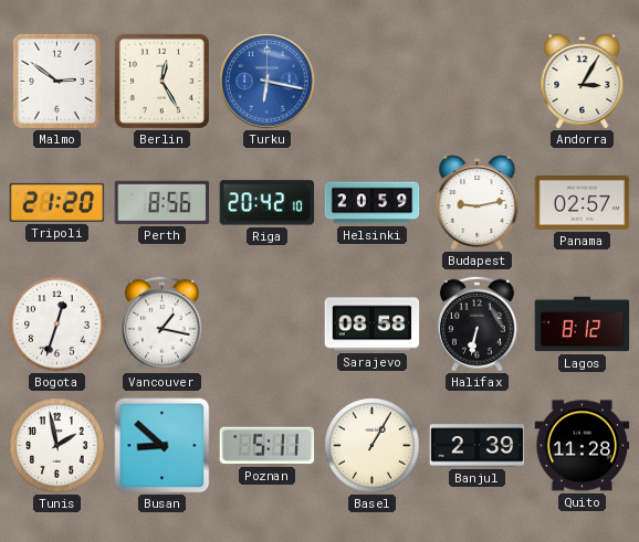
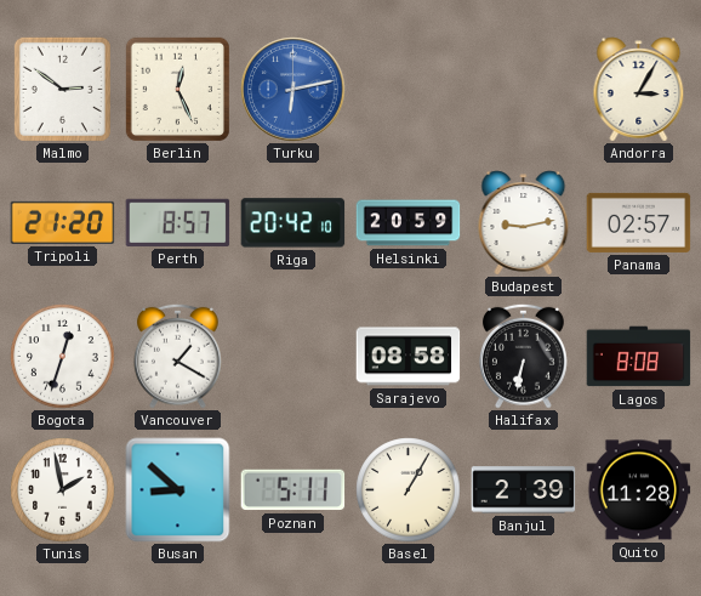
Berlin: 12:25 -> 12:26 (177, 89)
Turku: 6:17 -> 6:13 (293, 90)
Perth: 8:56 -> 8:57 (178, 222)
Vancouver: 1:17 -> 1:20 (178, 356)
Lagos: 8:12 -> 8:08 (639, 357)
